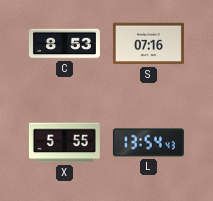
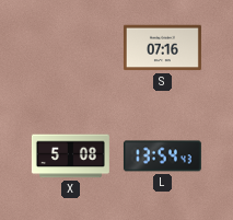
C: 8:53 -> none (64, 44)
X: 5:55 -> 5:08 (70, 157)
